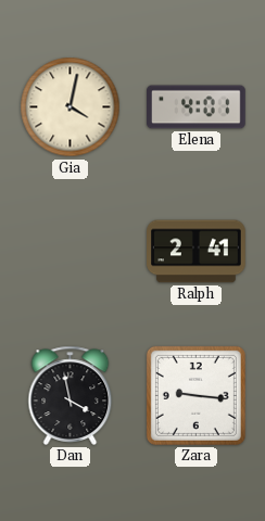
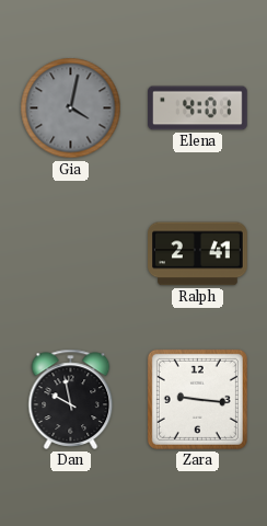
Gia dial: cream -> grey (71, 108)
Dan: 3:58 -> 9:58 (71, 399)
